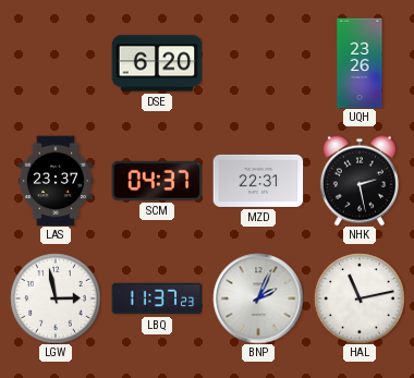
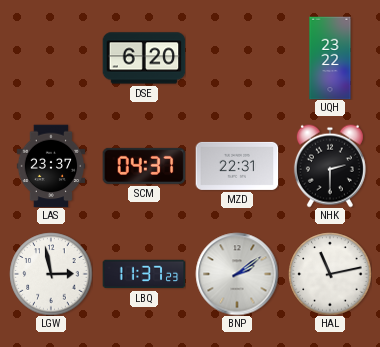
UQH: 23:26 -> 23:22 (330, 58)
NHK: 2:28 -> 2:30 (330, 166)
BNP: 2:04 -> 2:09 (237, 274)
